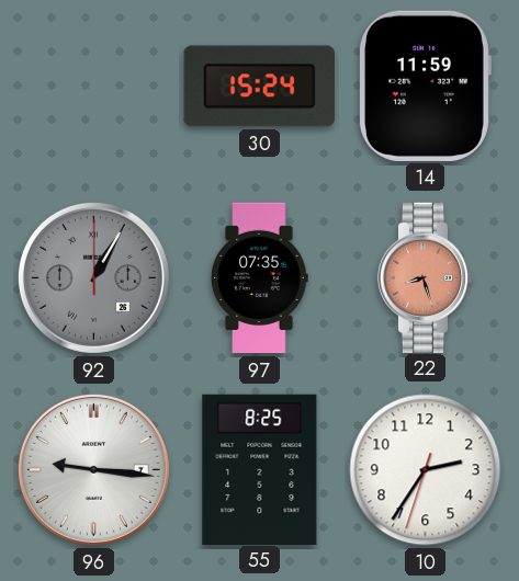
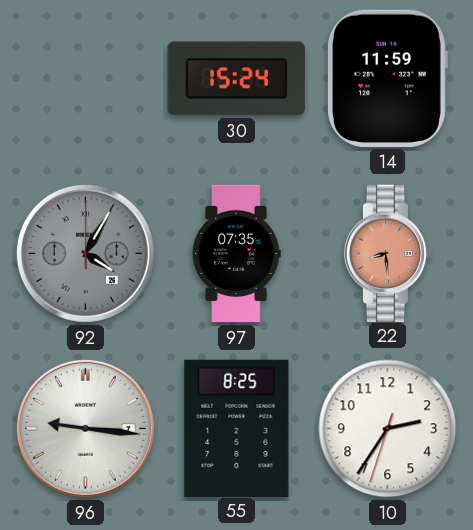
92: 1:05 -> 4:05 (85, 253)
22: 8:27 -> 8:29 (388, 253)
